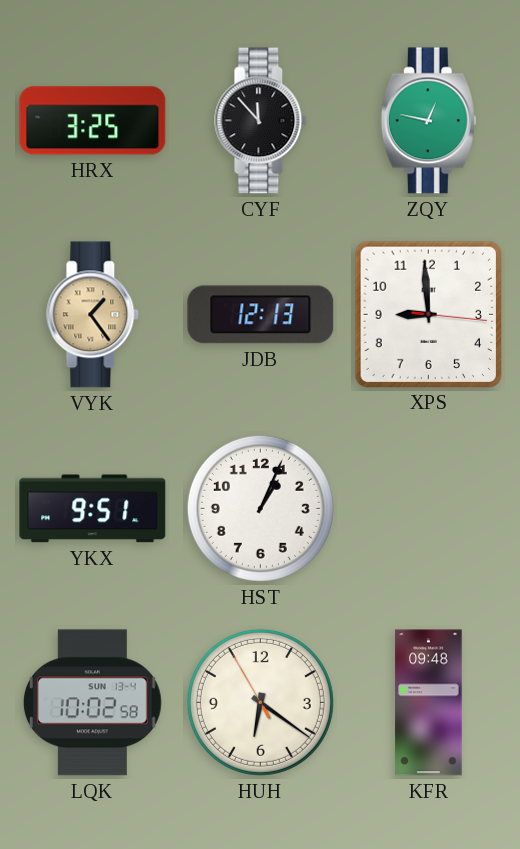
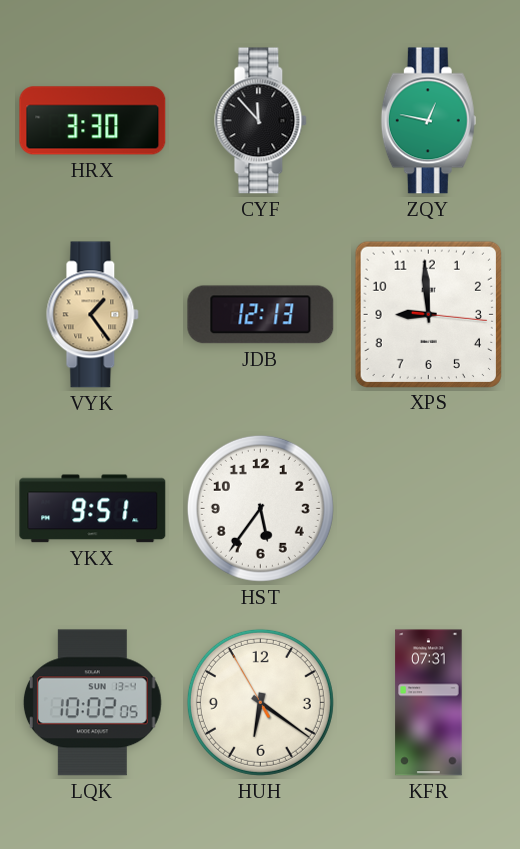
HRX: 3:25 -> 3:30 (93, 121)
HST: 1:04 -> 5:36 (260, 508)
LQK: 10:02:58 -> 10:02:05 (92, 703)
KFR: 09:48 -> 07:31 (429, 703)
